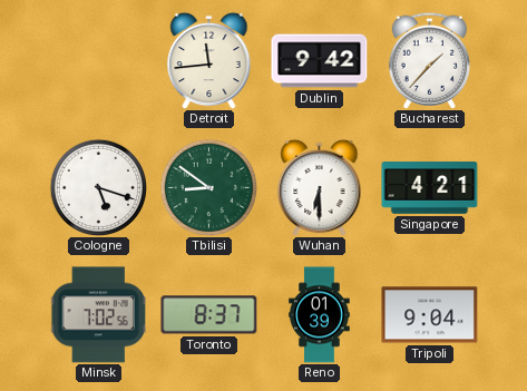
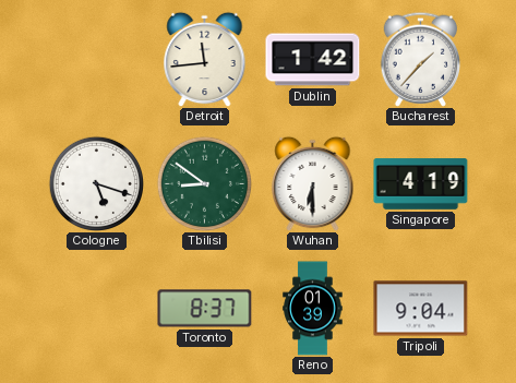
Dublin: 9:42 -> 1:42 (313, 60)
Singapore: 4:21 -> 4:19 (421, 184)
Minsk: 7:02 -> none (99, 315)
